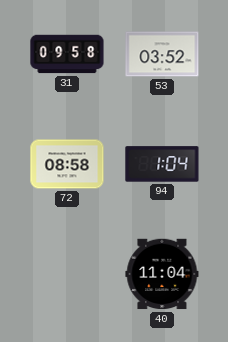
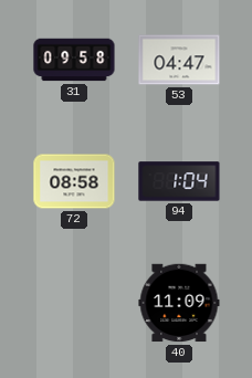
53: 03:52 -> 04:47 (179, 60)
40: 11:04 -> 11:09 (179, 303)
